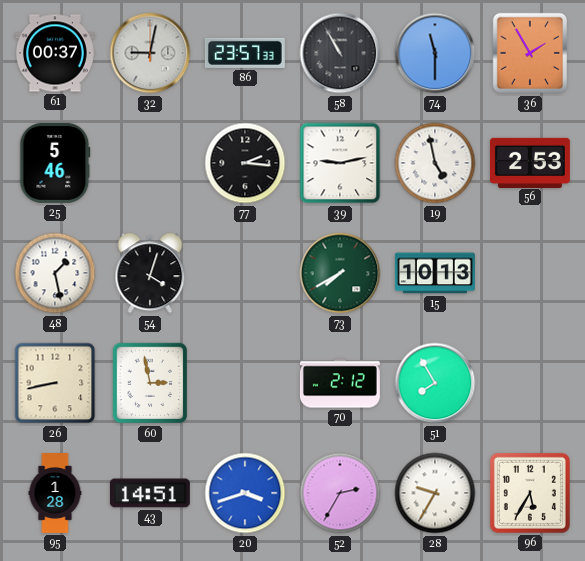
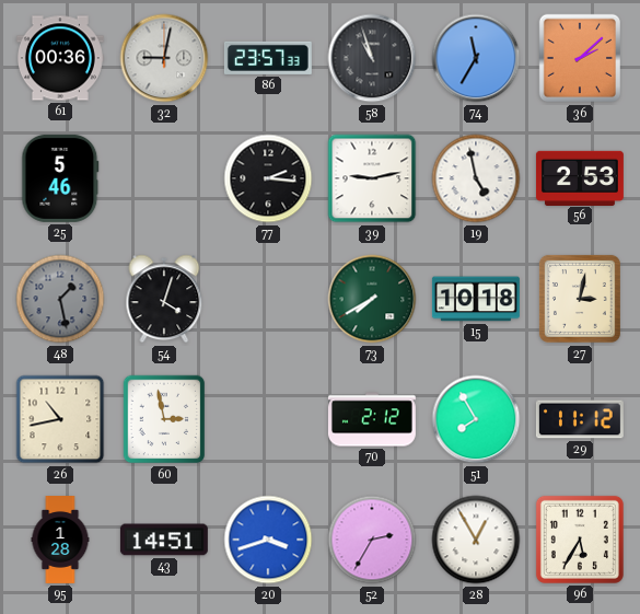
61: 00:37 -> 00:36 (60, 58)
58: 10:55 -> 10:57 (372, 58)
74: 11:30 -> 11:35 (476, 58)
36: 1:55 -> 2:08 (579, 58)
48 dial: white -> grey (60, 299)
15: 10:13 -> 10:18 (476, 299)
27: none -> 3:02 (580, 299)
26: 8:43 -> 10:43 (60, 419)
29: none -> 11:12 (580, 419)
28: 9:35 -> 12:55 (476, 540)
